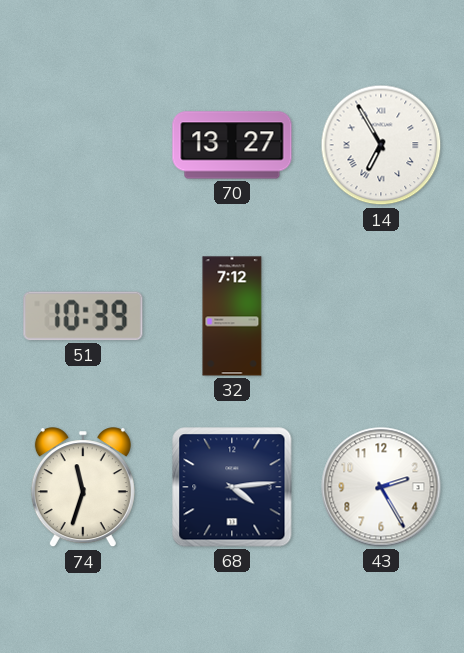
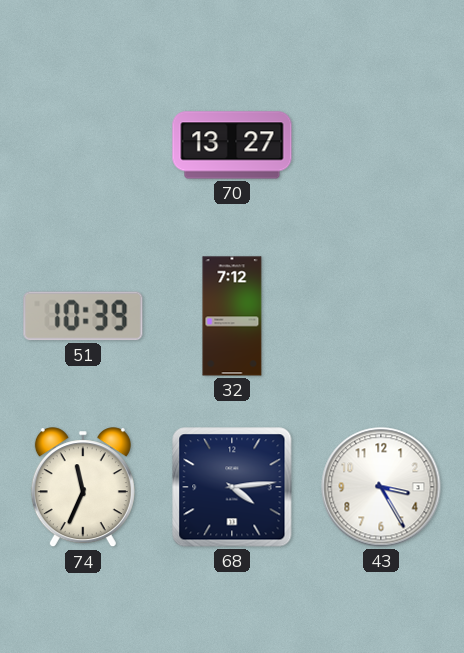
14: 6:55 -> none (381, 145)
74: 11:33 -> 11:34 (83, 488)
43: 2:25 -> 3:25 (381, 487)
